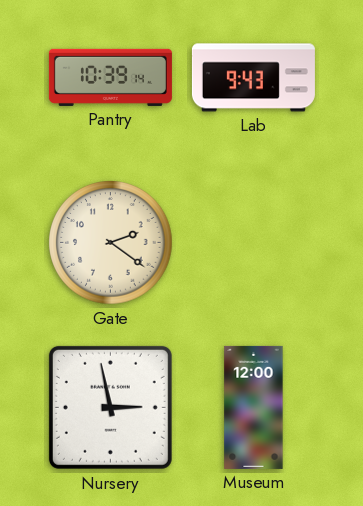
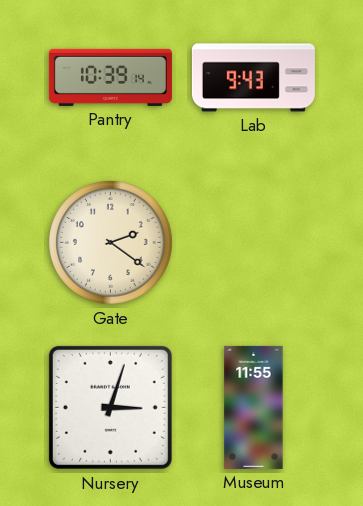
Nursery: 2:58 -> 3:03 (110, 407)
Museum: 12:00 -> 11:55 (254, 407)
